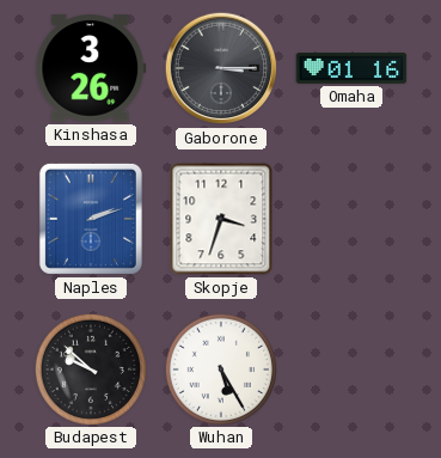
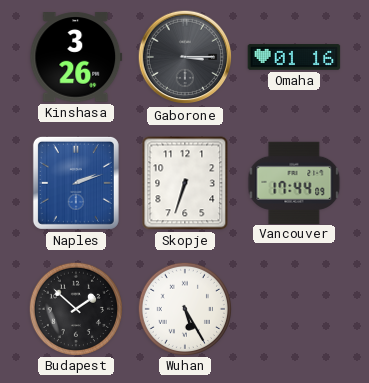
Skopje: 3:33 -> 6:33 (185, 183)
Vancouver: none -> 17:44 (294, 182)
Budapest: 9:52 -> 1:52 (75, 308)
